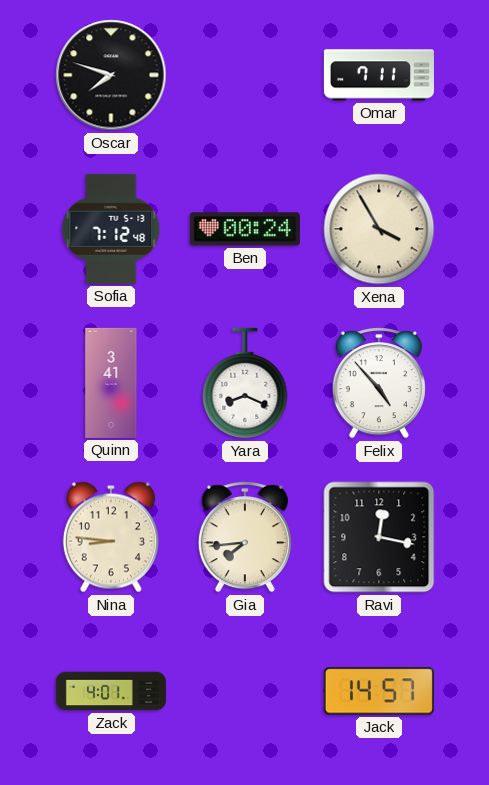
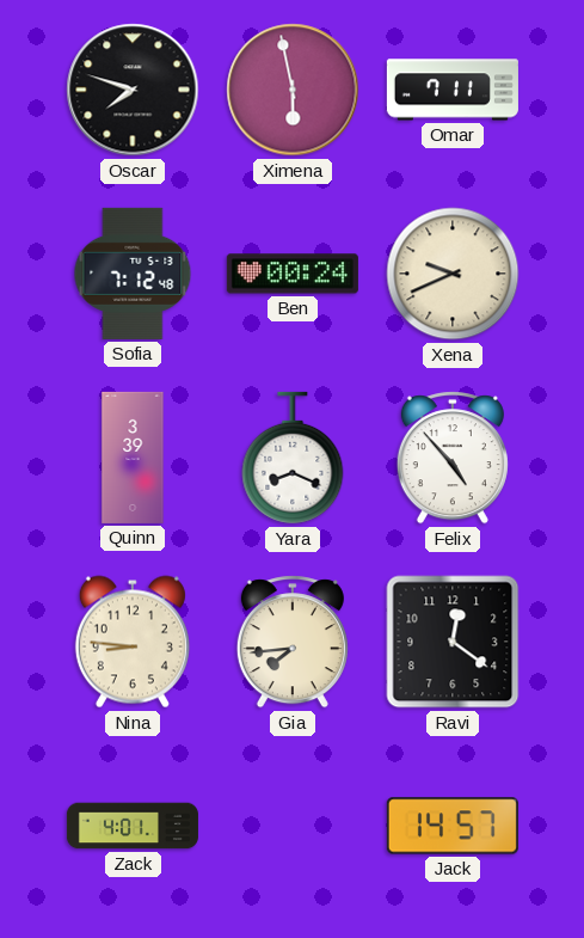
Ximena: none -> 5:58 (293, 90)
Xena: 3:55 -> 9:41 (453, 274)
Quinn: 3:41 -> 3:39 (133, 458)
Ravi: 12:17 -> 12:21 (453, 642)
